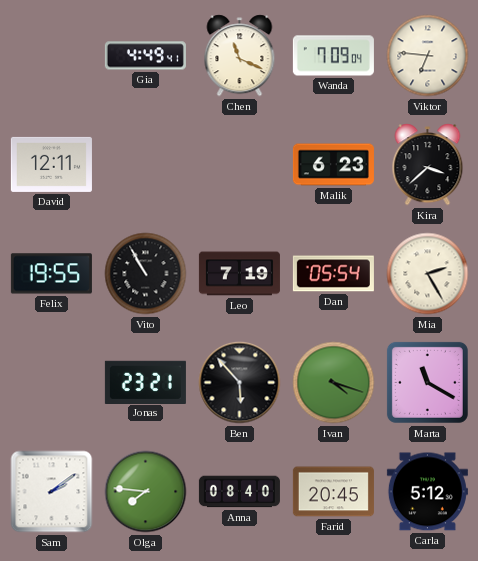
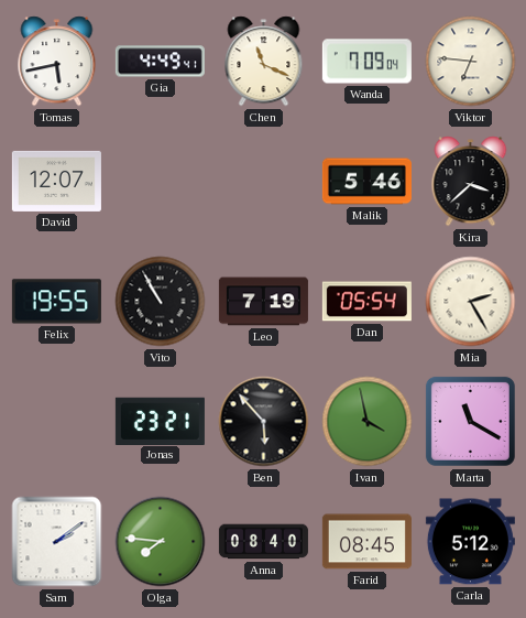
Tomas: none -> 5:43 (57, 62)
David: 12:11 -> 12:07 (56, 181)
Malik: 6:23 -> 5:46 (366, 182)
Ivan: 4:18 -> 3:58 (368, 422)
Farid: 20:45 -> 08:45 (366, 542)
